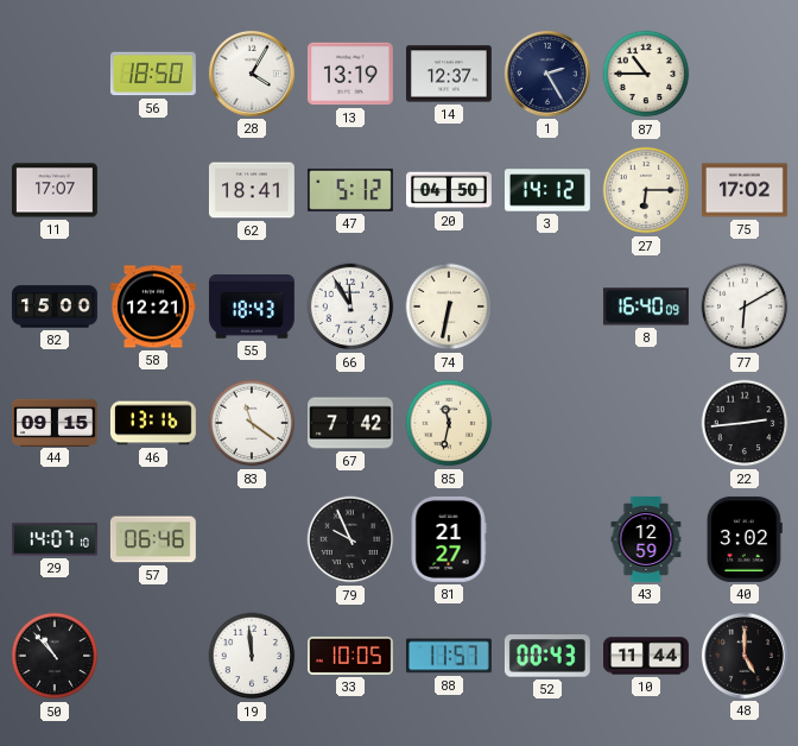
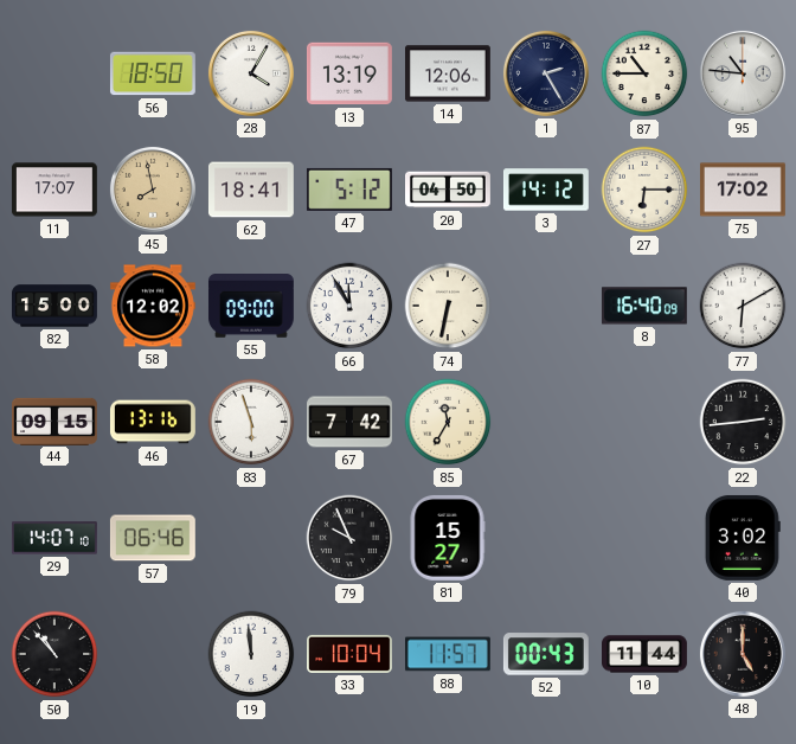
14: 12:37 -> 12:06 (448, 73)
95: none -> 10:46 (743, 73)
45: none -> 7:58 (153, 190)
58: 12:21 -> 12:02 (153, 306)
55: 18:43 -> 09:00 (251, 307)
83: 11:21 -> 5:57 (251, 422)
85: 11:32 -> 11:35 (448, 422)
81: 21:27 -> 15:27 (448, 538)
43: 12:59 -> none (646, 540)
33: 10:05 -> 10:04 (351, 654)
